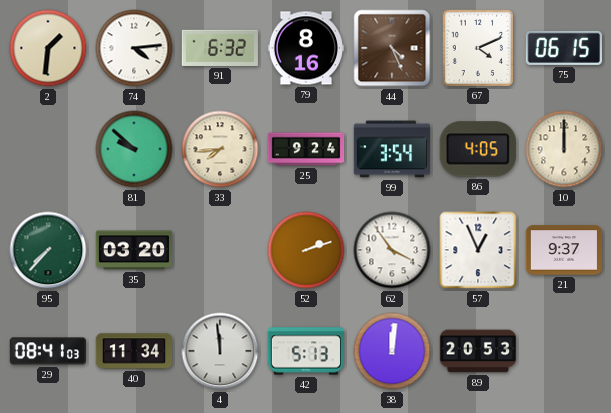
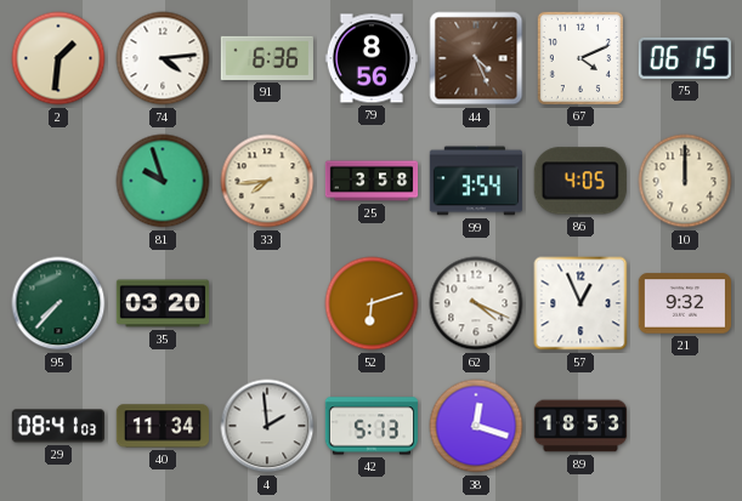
91: 6:32 -> 6:36 (266, 58)
79: 8:16 -> 8:56 (370, 58)
81: 9:52 -> 9:57 (163, 181)
25: 9:24 -> 3:58 (372, 181)
52: 2:12 -> 6:12 (372, 303)
62: 3:54 -> 4:19 (476, 303)
21: 9:37 -> 9:32 (684, 303)
4: 11:59 -> 1:59 (267, 426)
38: 12:01 -> 12:18 (476, 426)
89: 20:53 -> 18:53 (580, 426)
